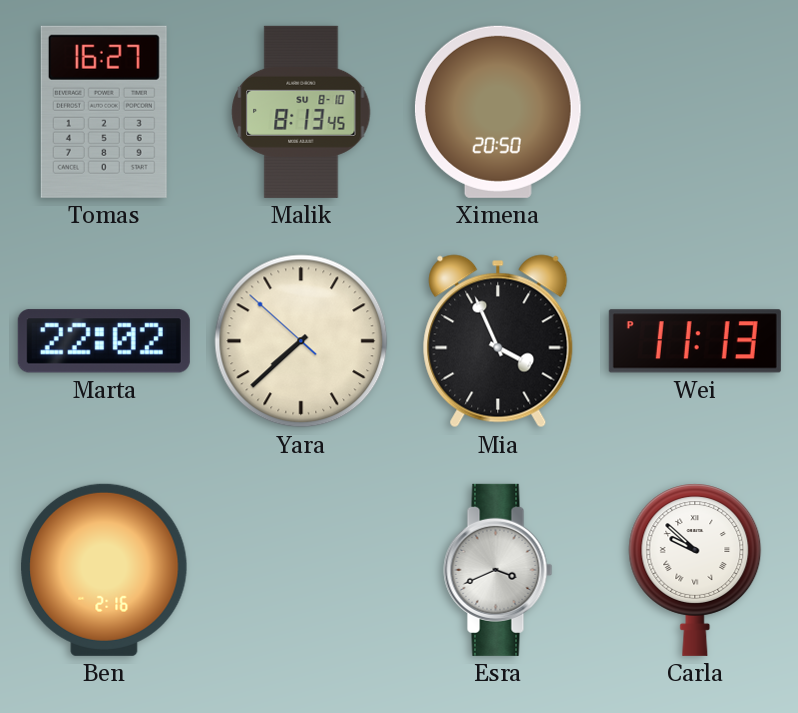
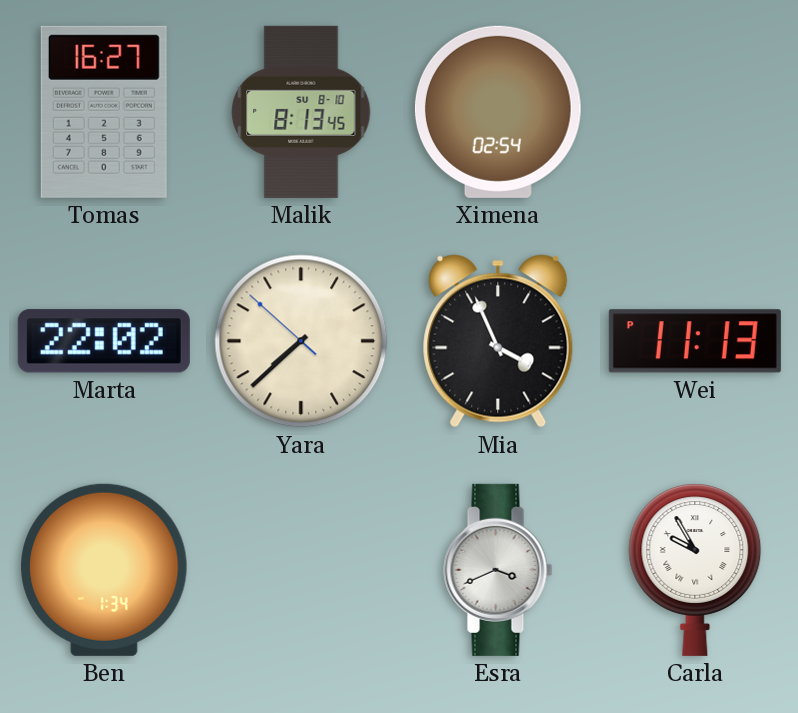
Ximena: 20:50 -> 02:54 (498, 112)
Ben: 2:16 -> 1:34 (104, 570)
Carla: 9:52 -> 9:55 (695, 570)
